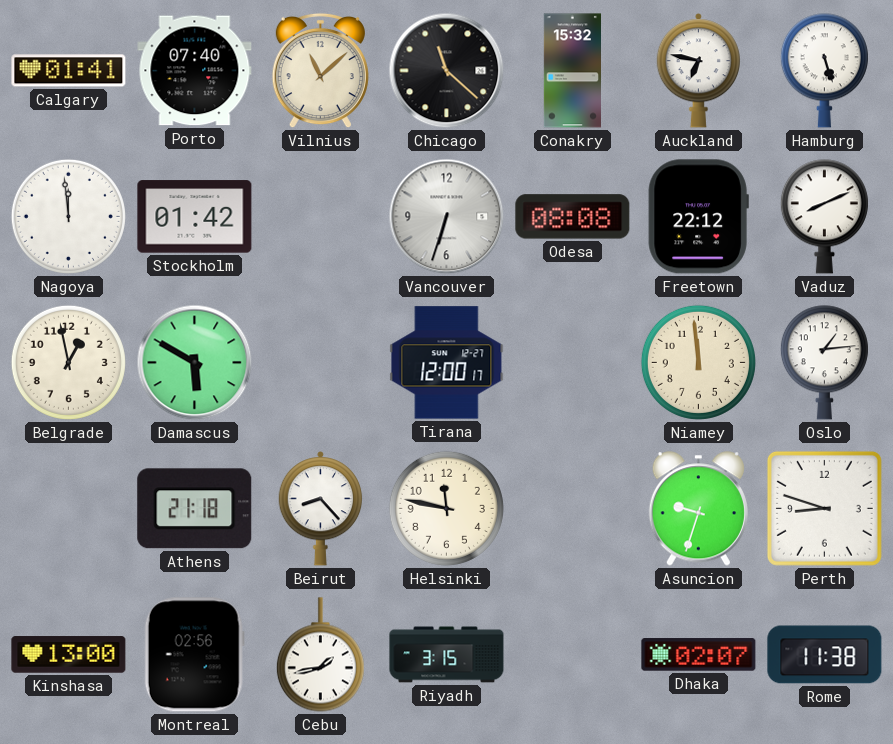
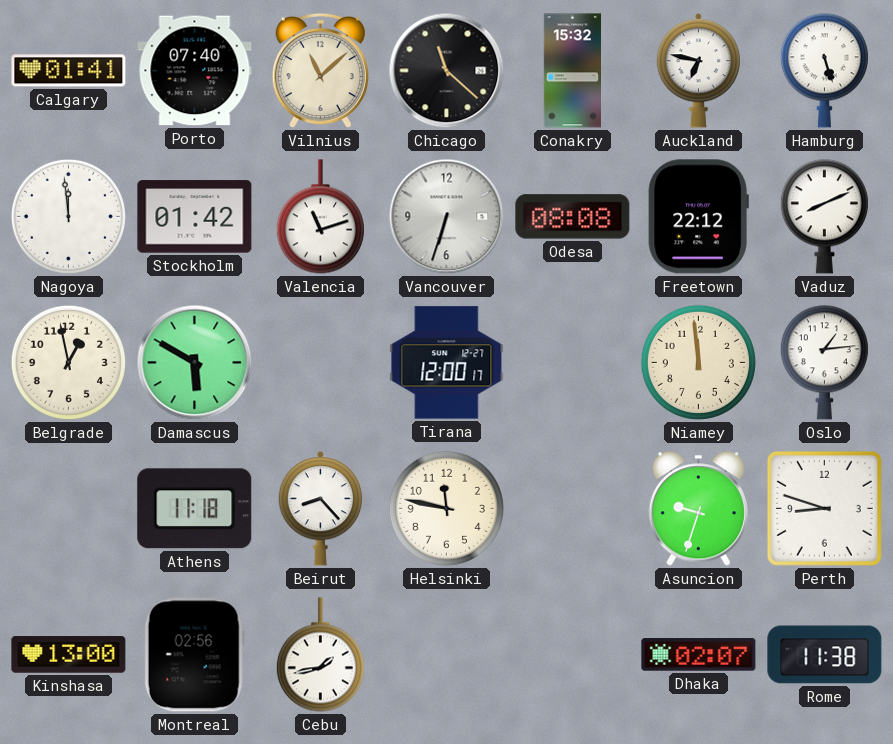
Valencia: none -> 11:12 (320, 217)
Athens: 21:18 -> 11:18 (195, 509)
Riyadh: 3:15 -> none (447, 655)
